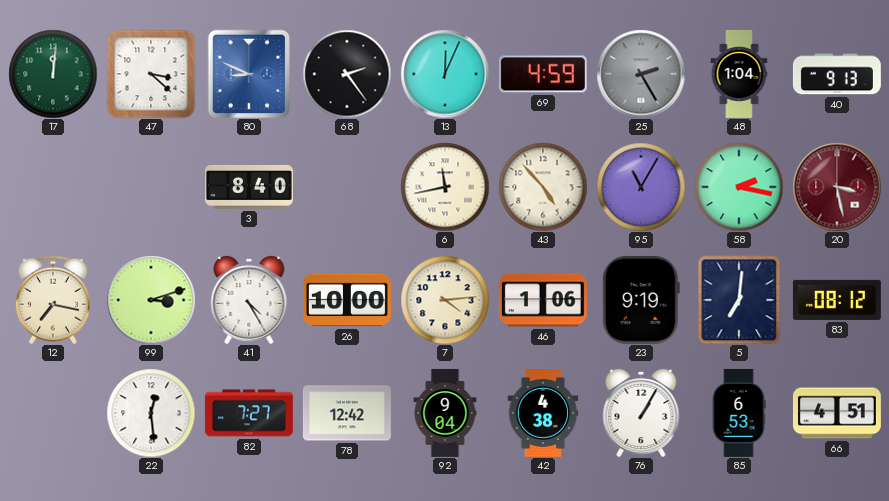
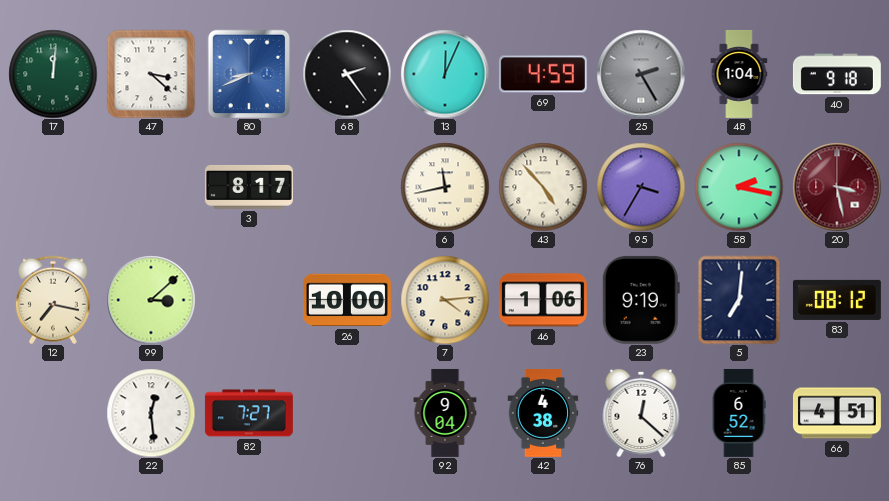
80: 8:49 -> 8:41 (248, 74)
40: 9:13 -> 9:18 (837, 74)
3: 8:40 -> 8:17 (249, 187)
95: 11:05 -> 3:35 (641, 187)
99: 3:12 -> 3:08 (151, 300)
41: 4:25 -> none (249, 300)
78: 12:42 -> none (347, 413)
76: 1:05 -> 12:22 (641, 413)
85: 6:53 -> 6:52 (739, 413)
